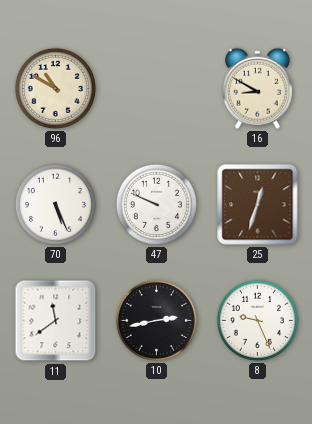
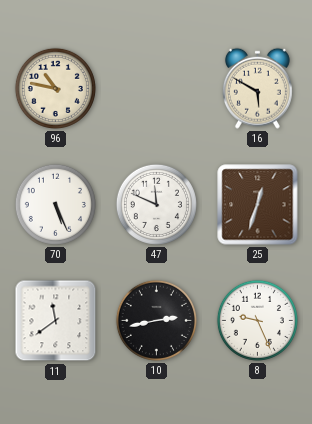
96: 10:50 -> 10:47 (55, 88)
16: 8:50 -> 5:50 (257, 88)
47: 9:49 -> 11:49 (156, 204)
